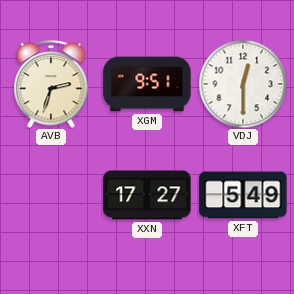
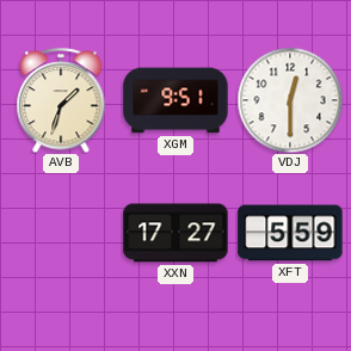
AVB: 2:33 -> 1:33 (61, 100)
XFT: 5:49 -> 5:59 (290, 233)
